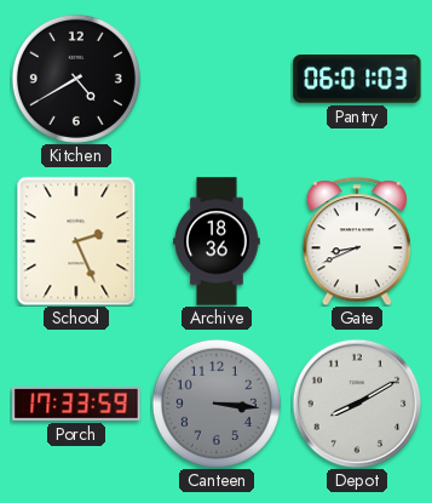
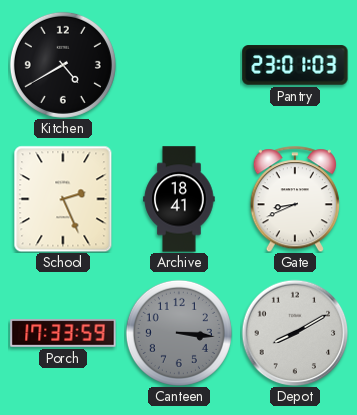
Pantry: 06:01 -> 23:01 (295, 65)
Archive: 18:36 -> 18:41 (179, 199)
